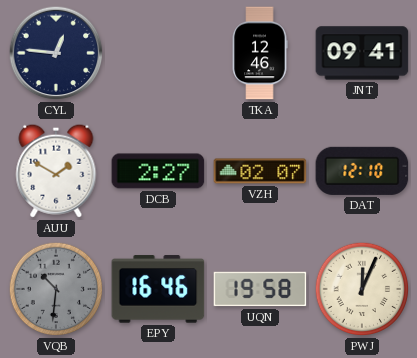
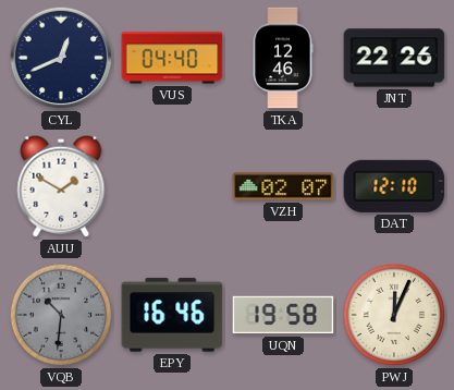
CYL: 12:46 -> 12:41 (61, 58)
VUS: none -> 04:40 (172, 58)
JNT: 09:41 -> 22:26 (394, 58)
DCB: 2:27 -> none (158, 171)
